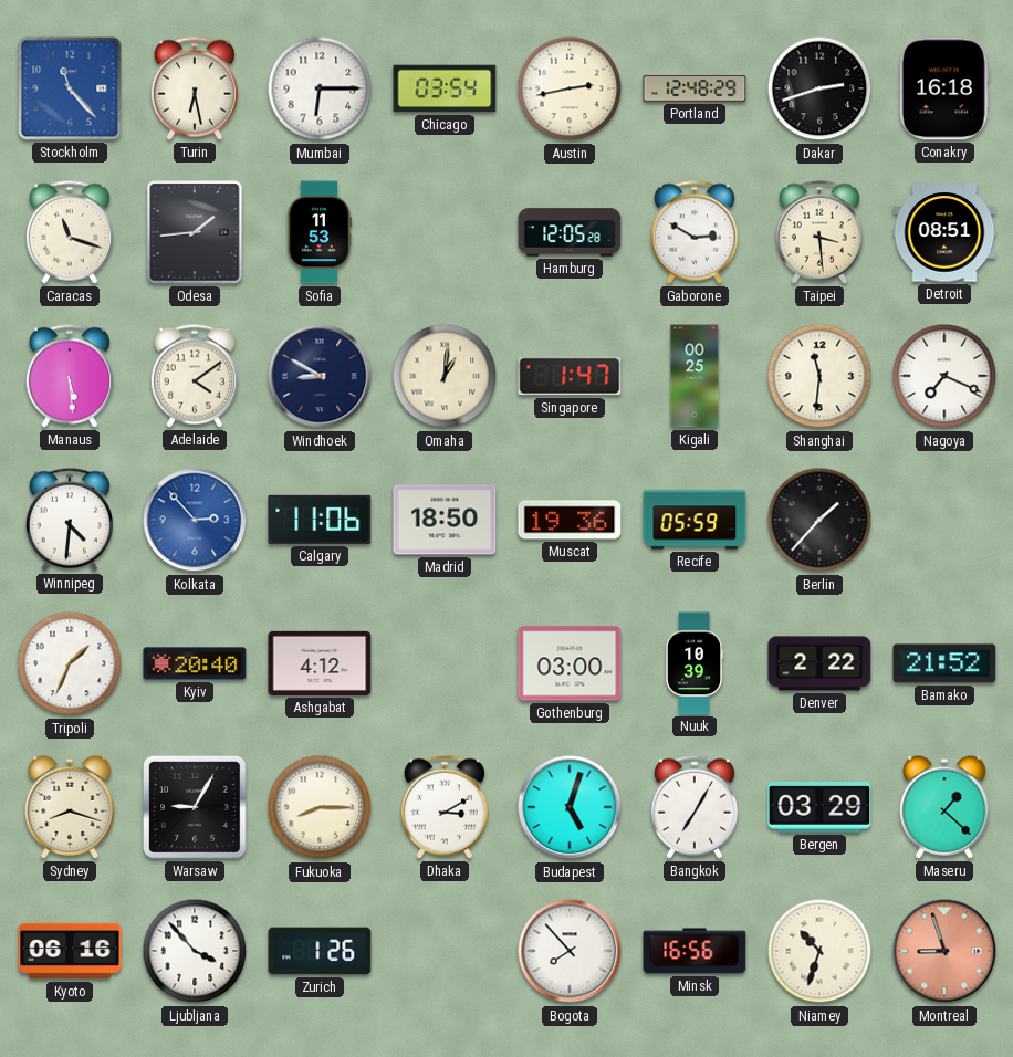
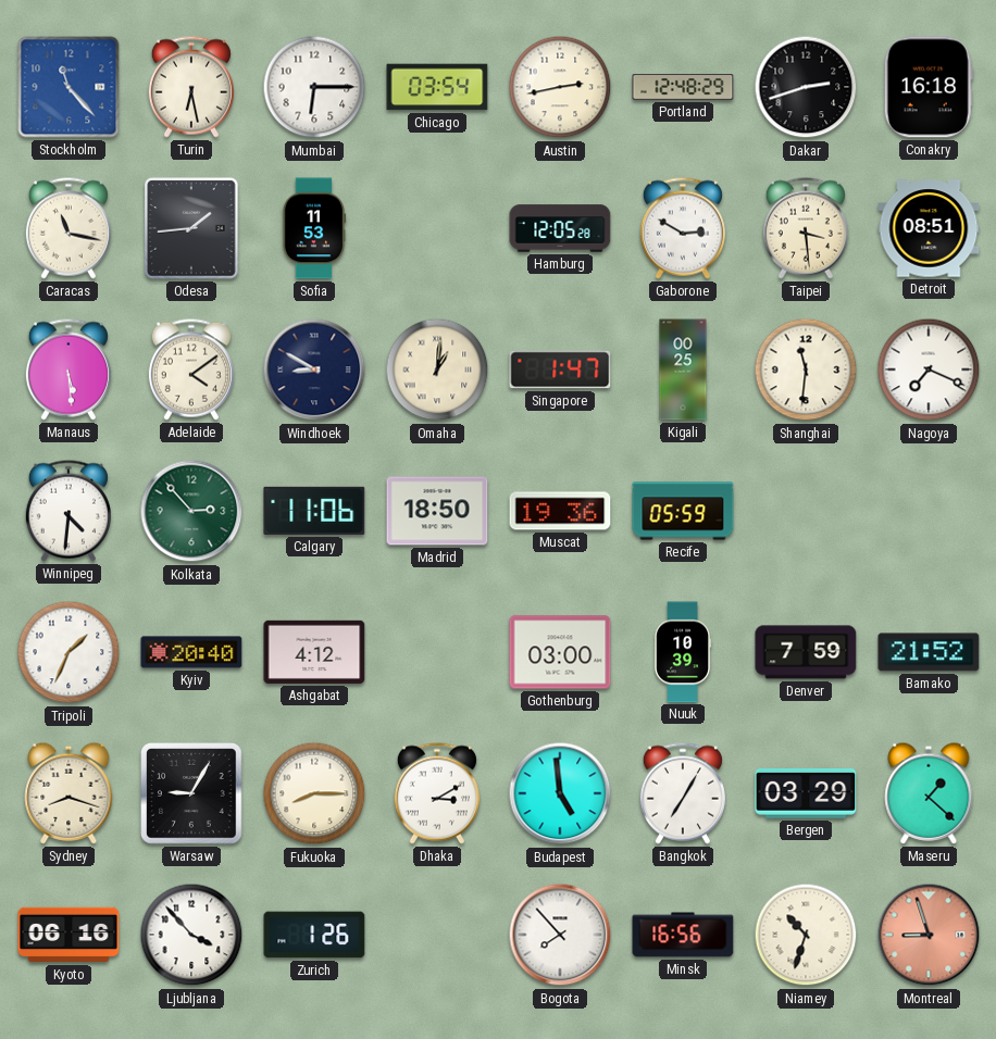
Caracas: 11:18 -> 11:17 (69, 228)
Kolkata dial: blue -> green (191, 511)
Berlin: 1:37 -> none (819, 520)
Denver: 2:22 -> 7:59 (806, 652)
Budapest: 5:03 -> 4:59 (560, 793)
